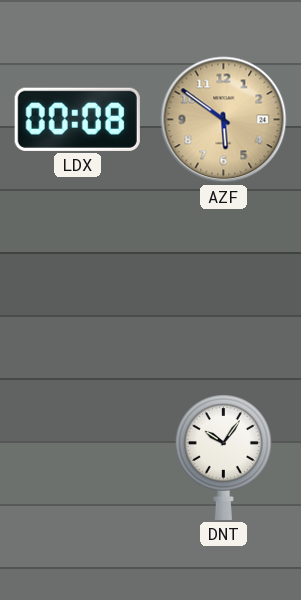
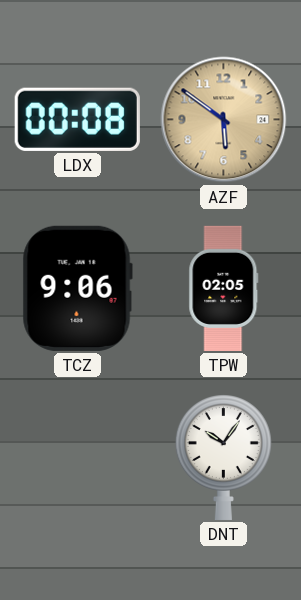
TCZ: none -> 9:06 (77, 288)
TPW: none -> 02:05 (224, 288)
